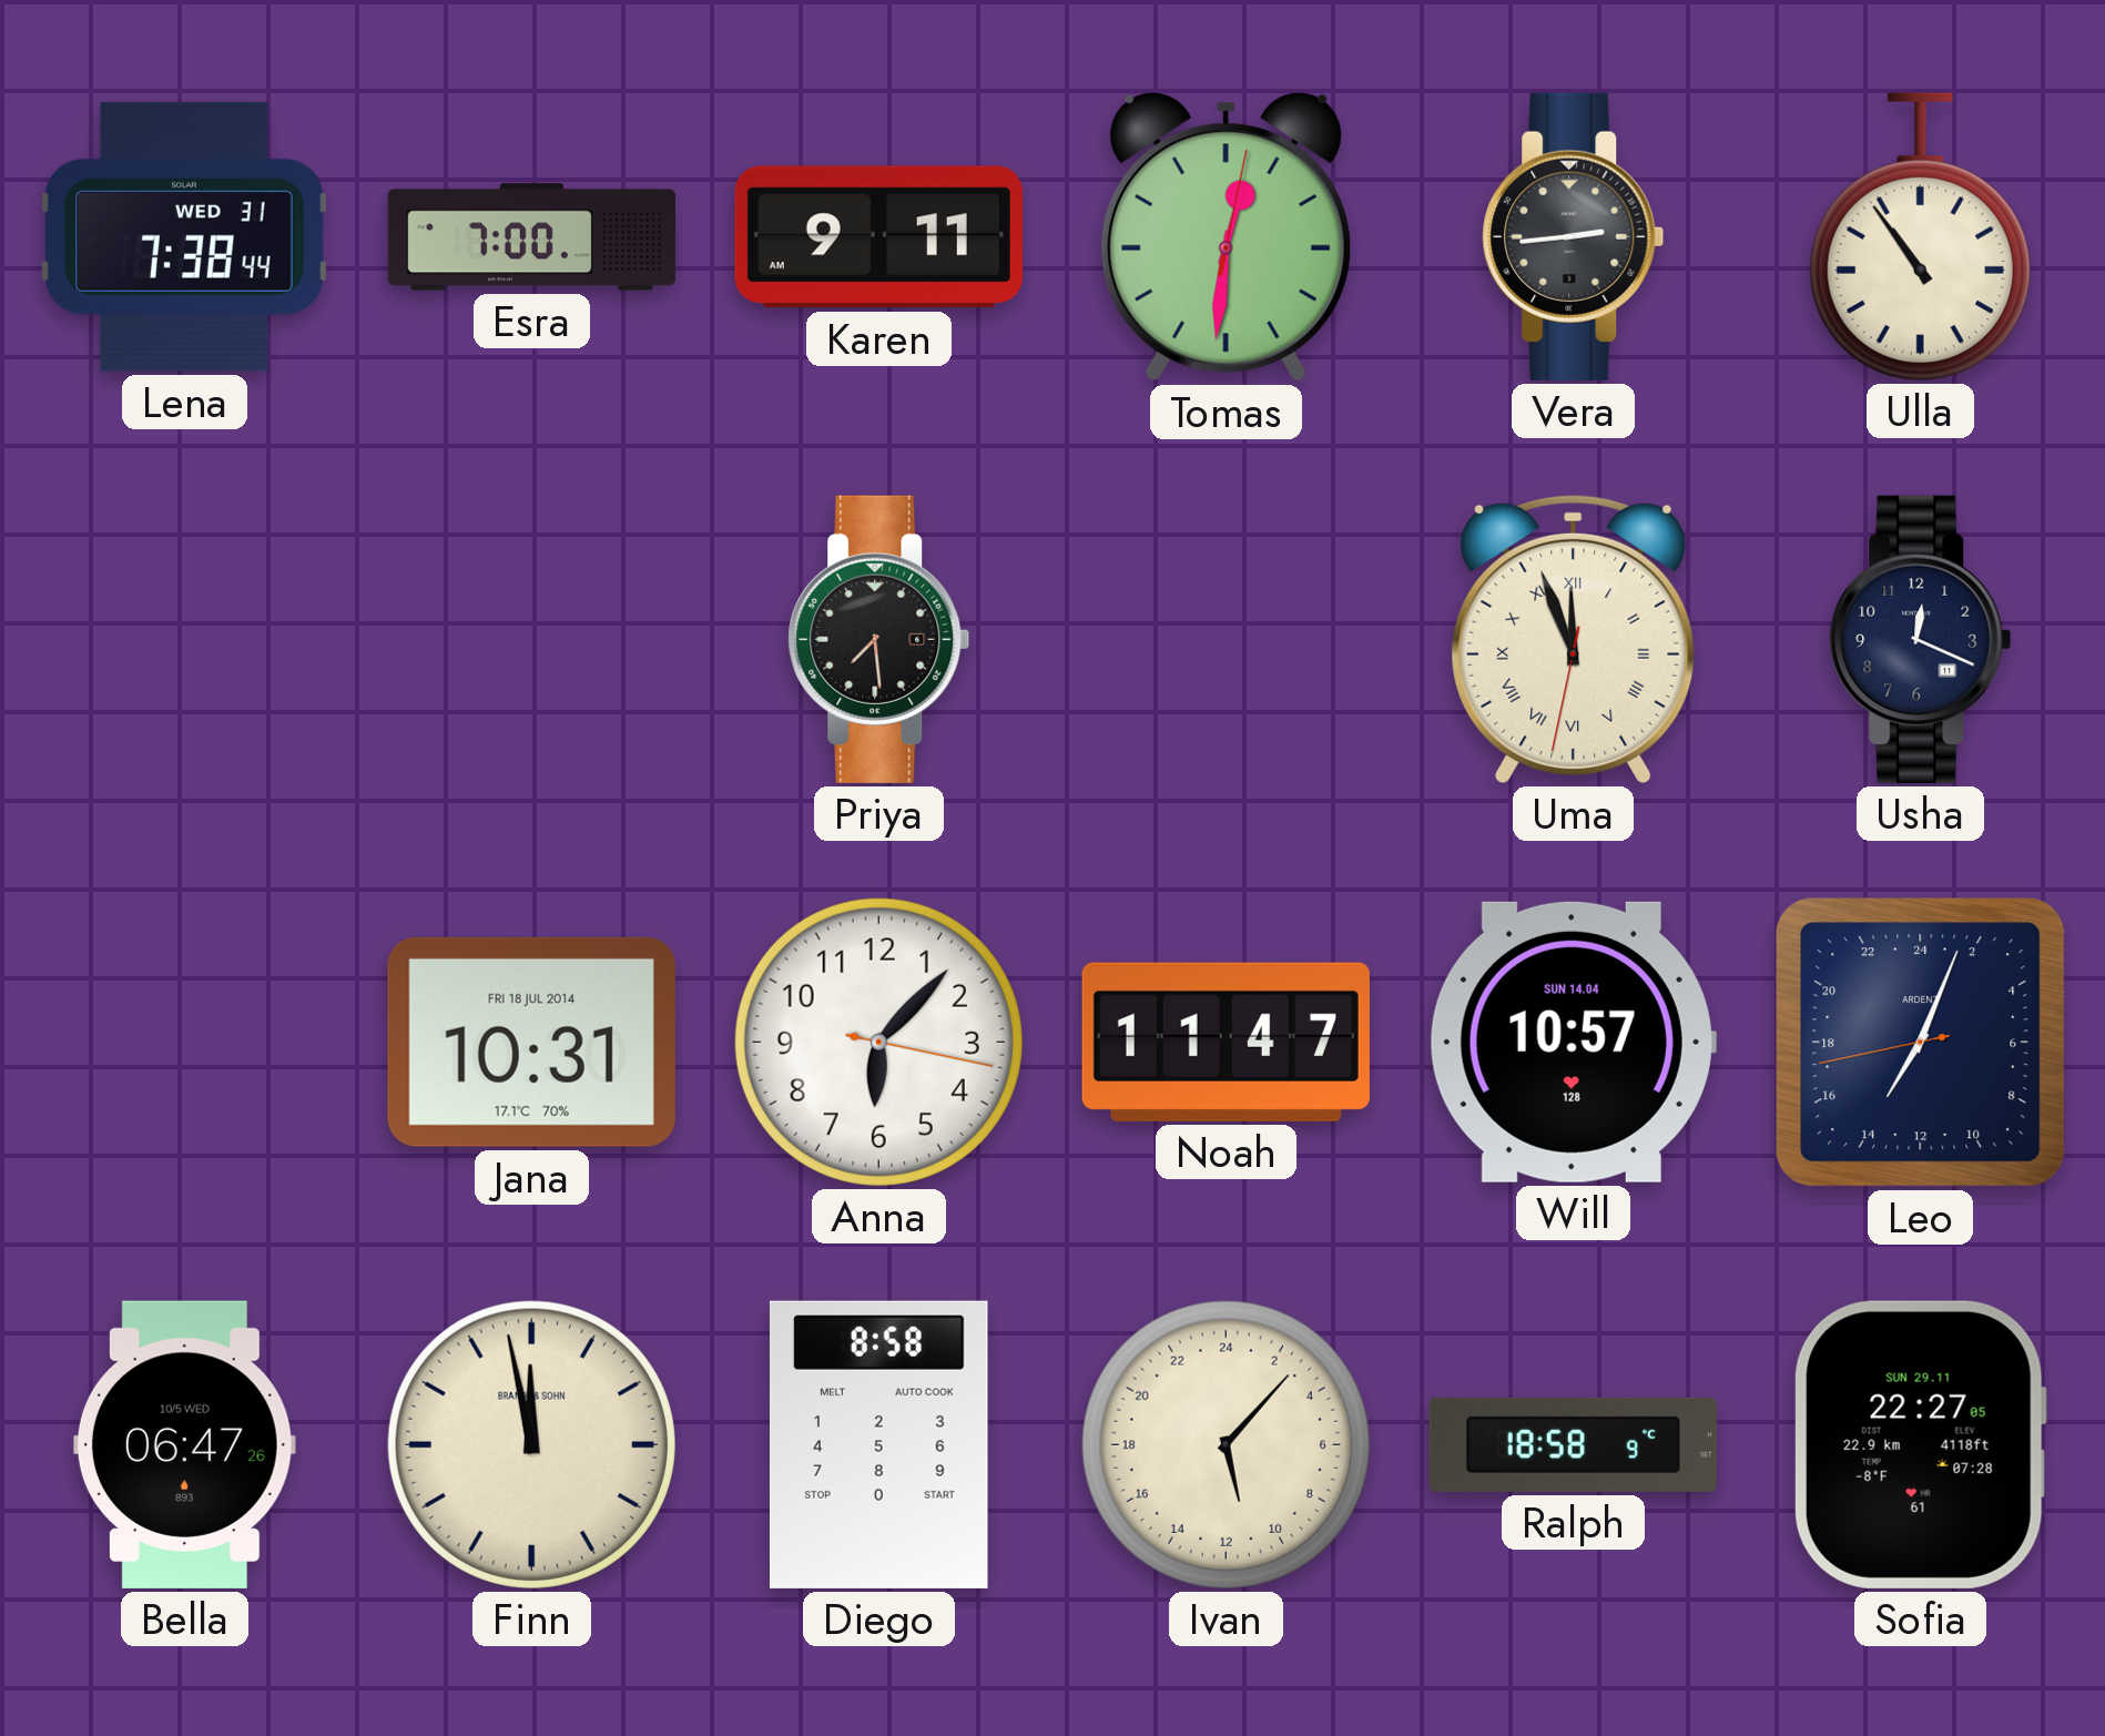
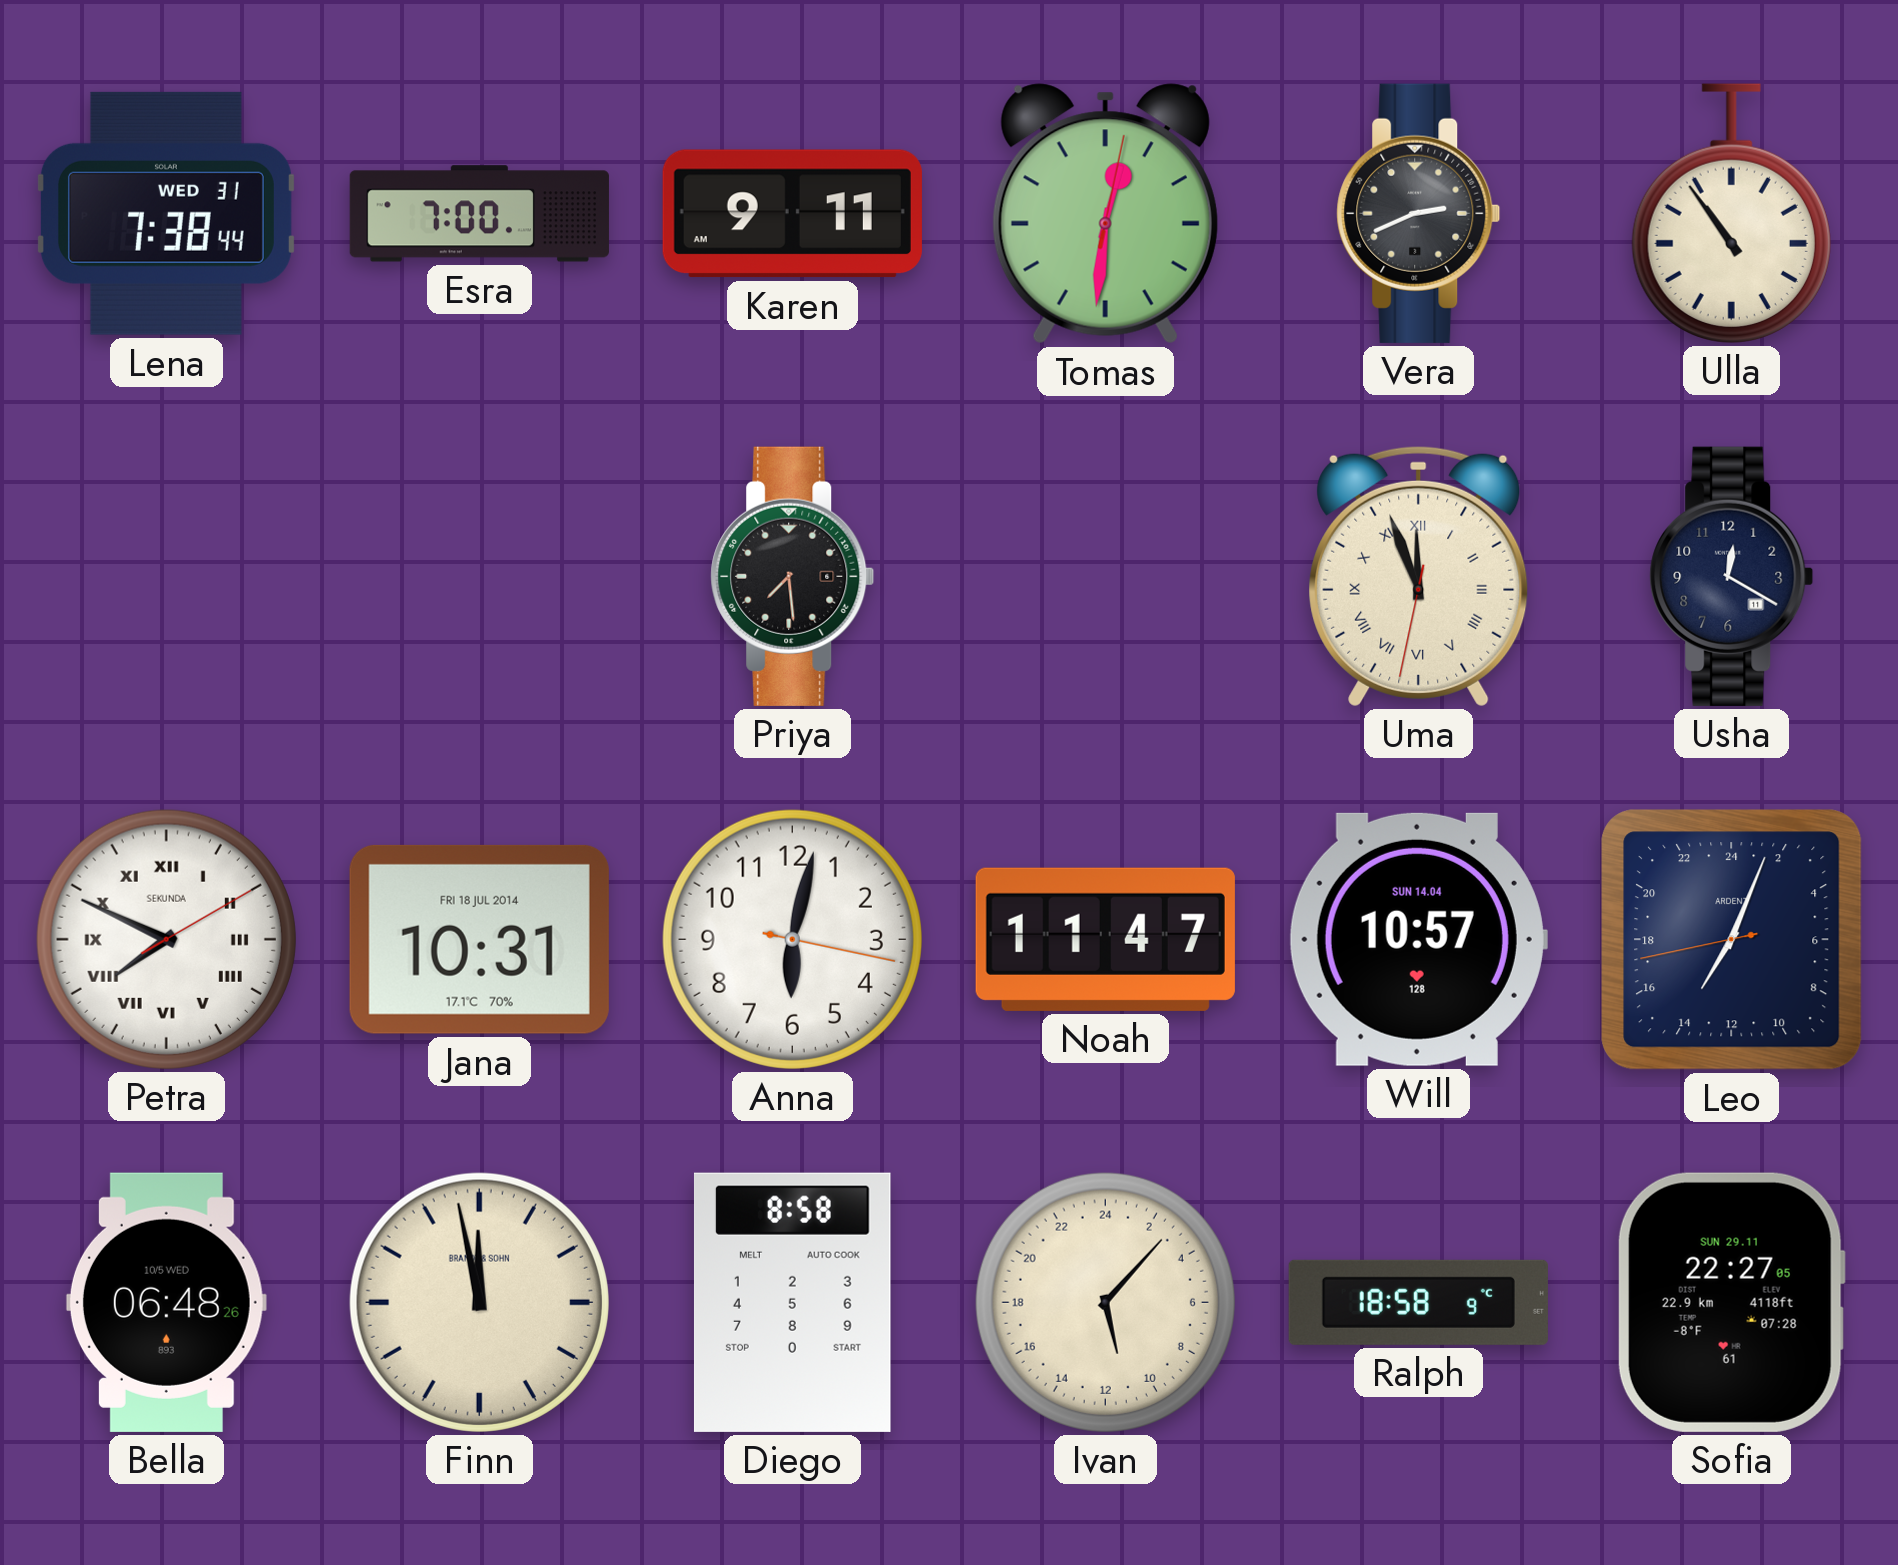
Vera: 2:44 -> 2:41 (1419, 213)
Usha: 12:19 -> 12:20 (1732, 576)
Petra: none -> 7:49 (166, 939)
Anna: 6:07 -> 6:02 (792, 939)
Bella: 06:47 -> 06:48 (166, 1302)
